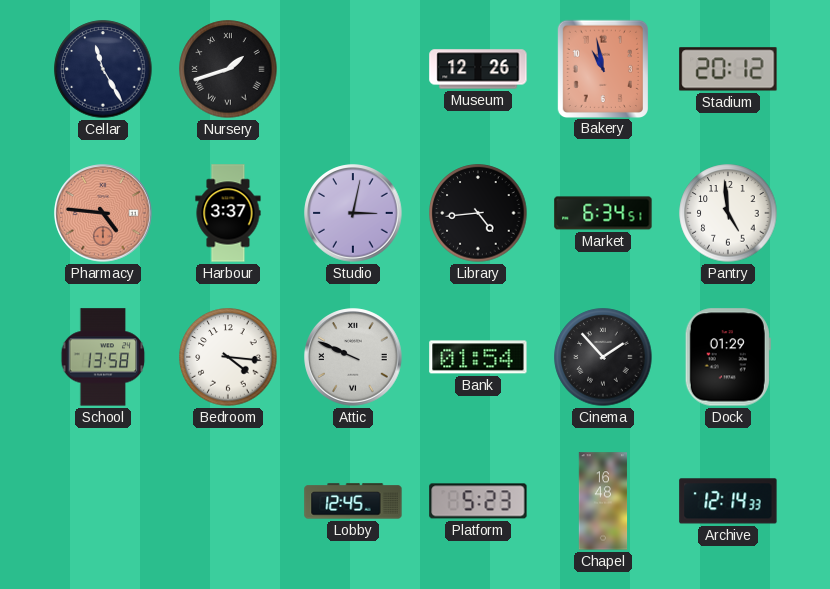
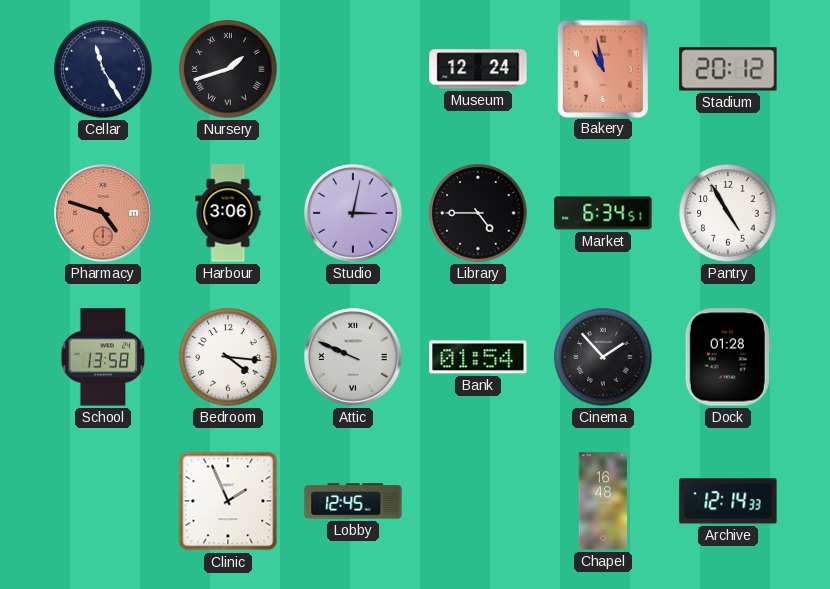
Museum: 12:26 -> 12:24 (478, 69)
Pharmacy: 4:46 -> 4:48 (103, 213)
Harbour: 3:37 -> 3:06 (228, 213)
Library: 4:44 -> 4:45 (478, 213)
Pantry: 4:59 -> 4:55 (728, 213)
Dock: 01:29 -> 01:28 (728, 357)
Clinic: none -> 1:56 (228, 501)
Platform: 5:23 -> none (478, 501)
